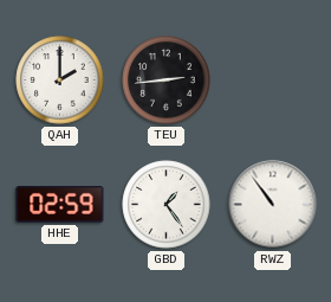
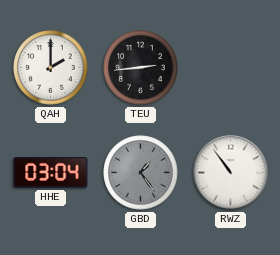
HHE: 02:59 -> 03:04 (51, 173)
GBD dial: white -> grey (141, 173)
